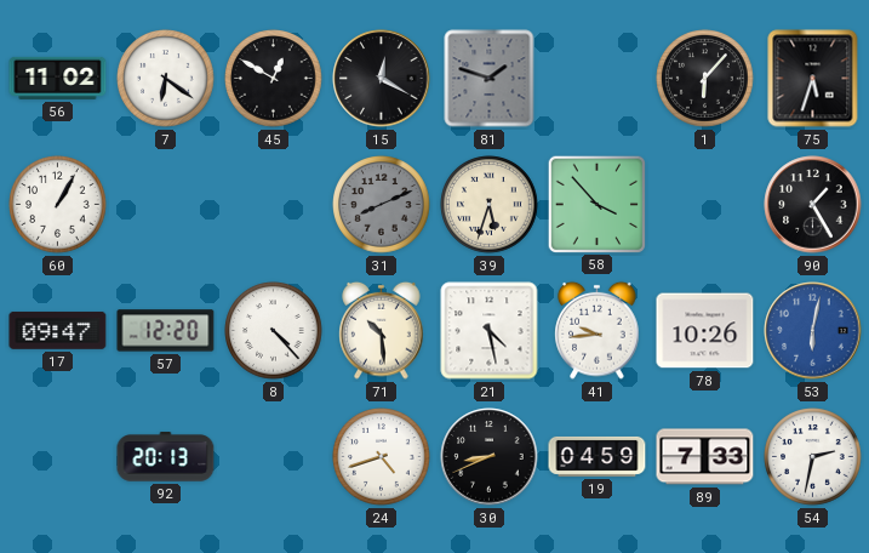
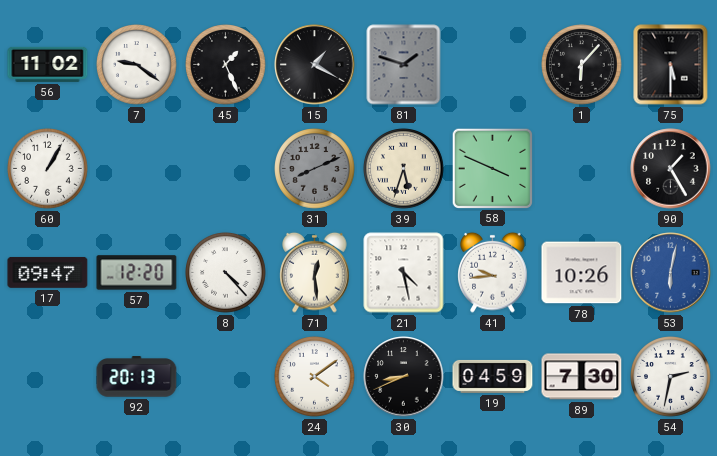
7: 6:21 -> 9:21 (137, 65)
45: 12:50 -> 1:26 (226, 65)
15: 12:20 -> 1:20 (315, 65)
75: 5:33 -> 5:30 (671, 65)
58: 3:53 -> 3:49 (492, 168)
71: 10:29 -> 12:29 (315, 272)
24: 4:42 -> 4:09 (315, 377)
89: 7:33 -> 7:30 (582, 377)
